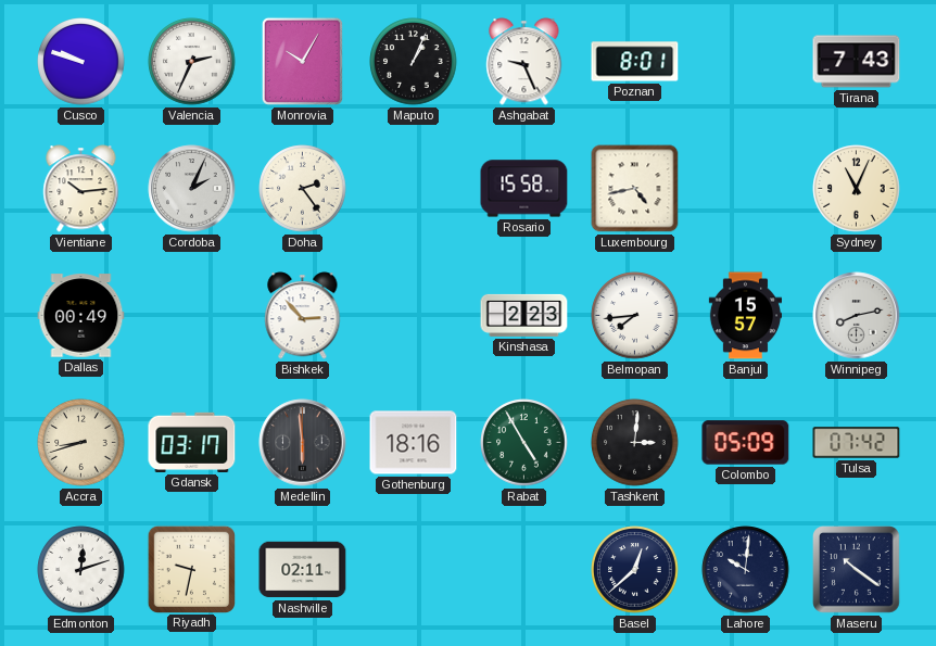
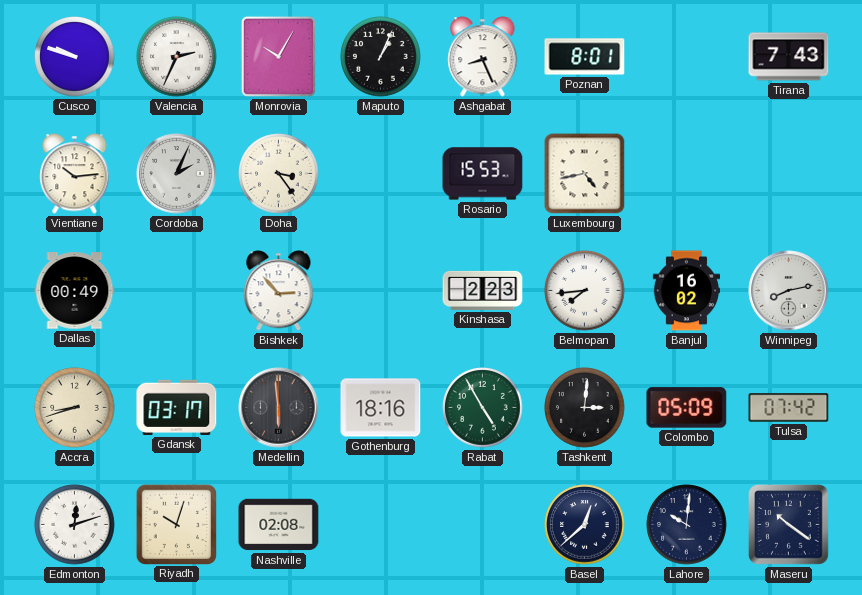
Ashgabat: 9:26 -> 8:26 (483, 57)
Doha: 2:24 -> 3:24 (279, 174)
Rosario: 15:58 -> 15:53 (483, 174)
Sydney: 11:04 -> none (857, 189)
Banjul: 15:57 -> 16:02 (686, 291)
Riyadh: 9:32 -> 10:03 (176, 524)
Nashville: 02:11 -> 02:08 (279, 525)
